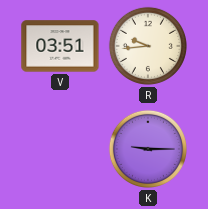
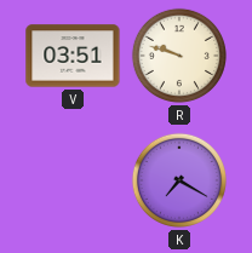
R: 9:44 -> 9:48 (179, 56)
K: 9:15 -> 7:20 (179, 180)
